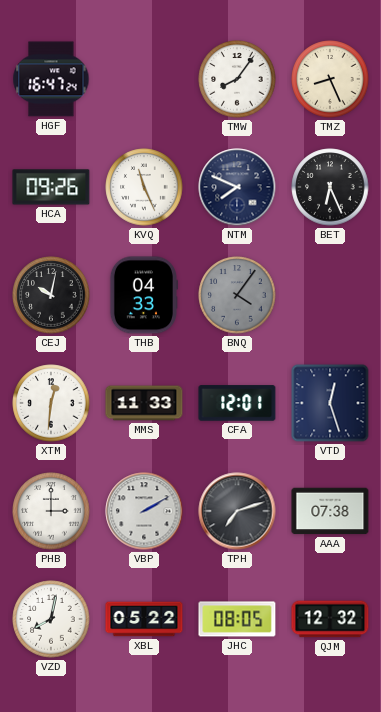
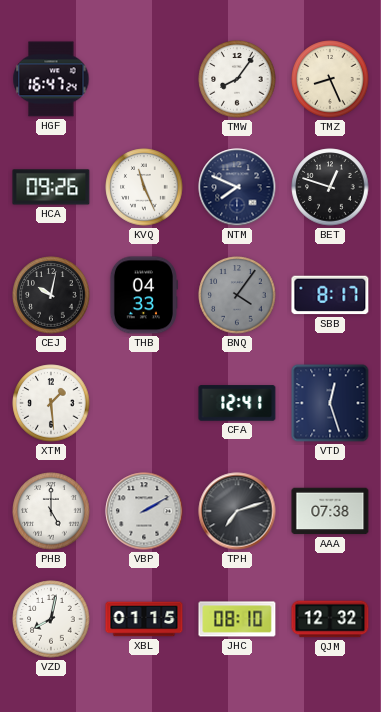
BET: 6:26 -> 12:48 (330, 187)
SBB: none -> 8:17 (330, 295)
XTM: 12:31 -> 1:29 (51, 403)
MMS: 11:33 -> none (144, 403)
CFA: 12:01 -> 12:41 (237, 403)
PHB: 3:00 -> 5:00 (51, 511)
XBL: 05:22 -> 01:15 (144, 619)
JHC: 08:05 -> 08:10 (237, 619)
